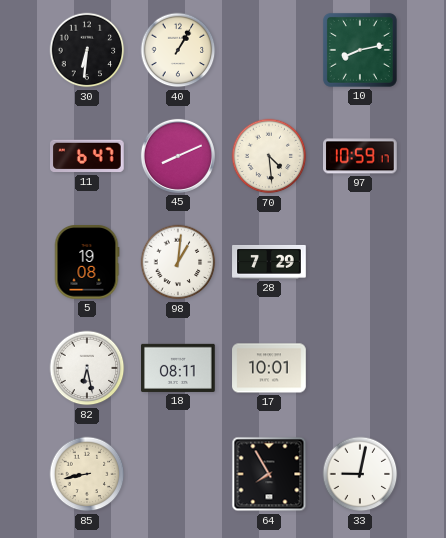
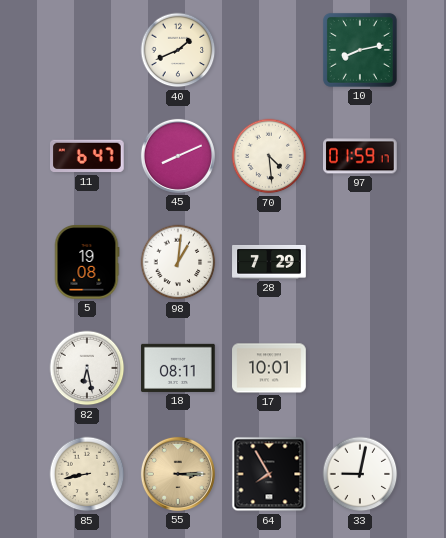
30: 6:31 -> none (87, 50)
40: 1:05 -> 1:41 (178, 50)
97: 10:59 -> 01:59 (361, 156)
55: none -> 3:15 (178, 474)
